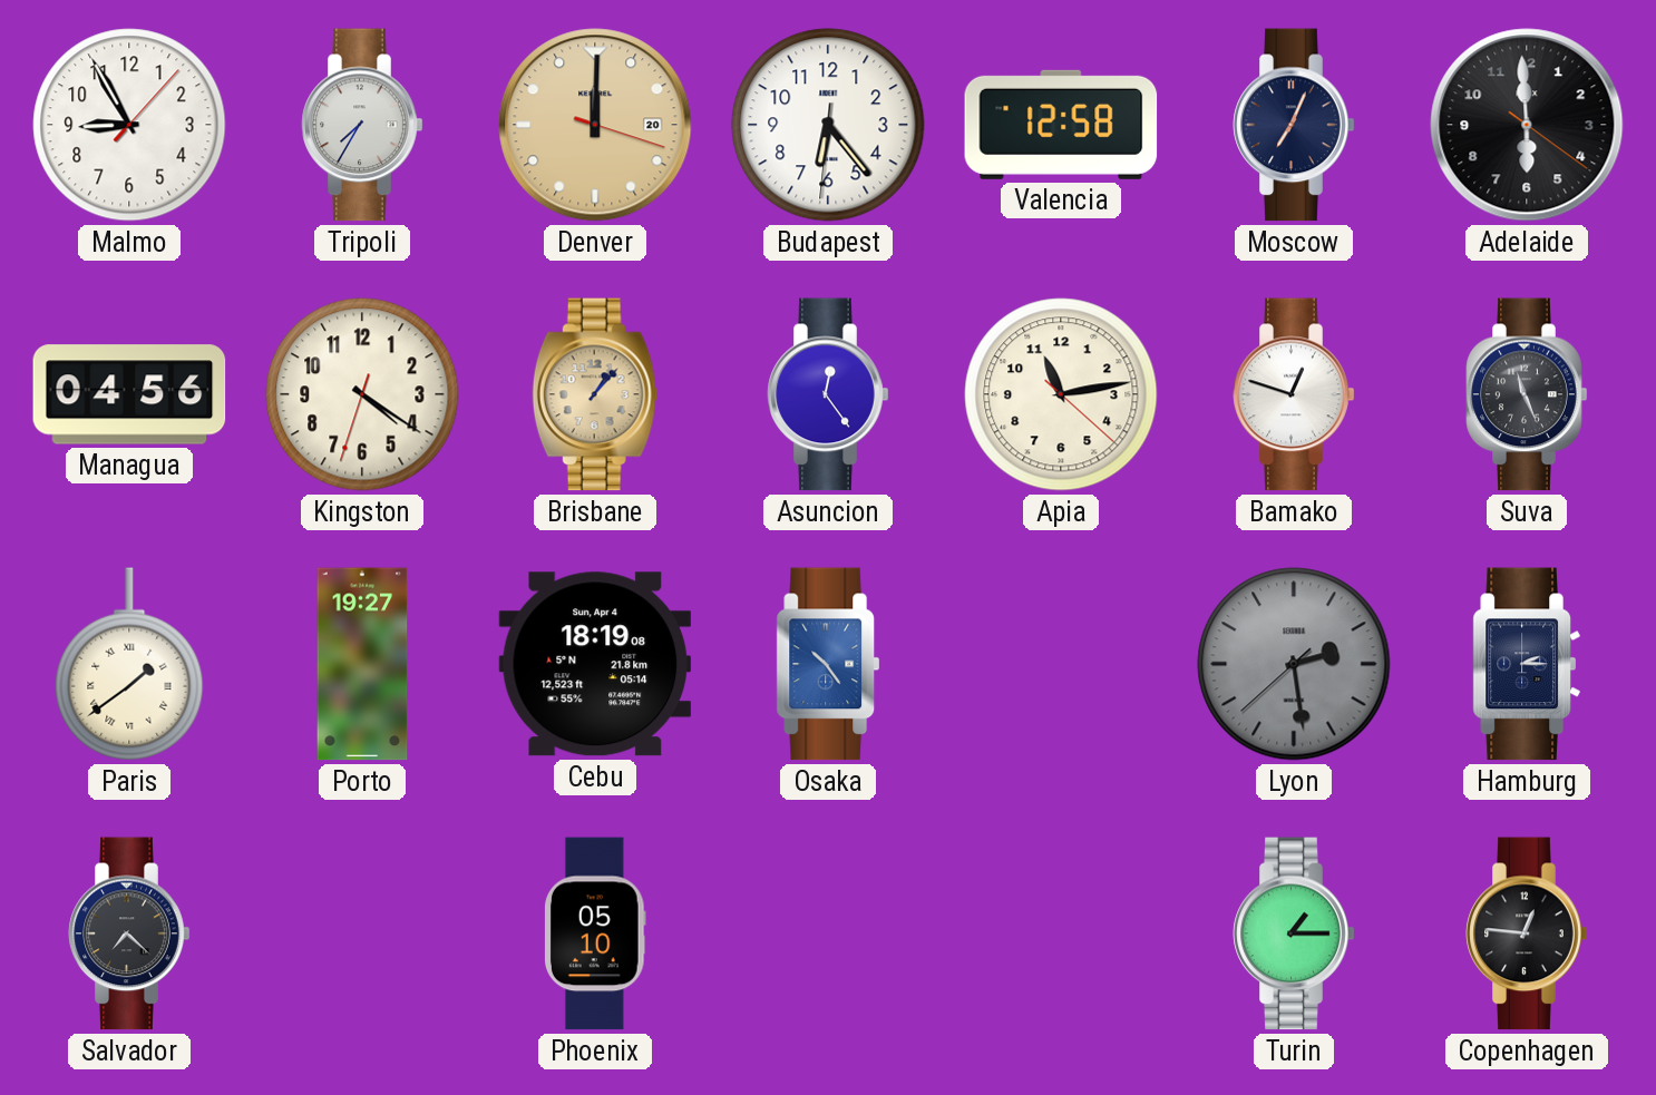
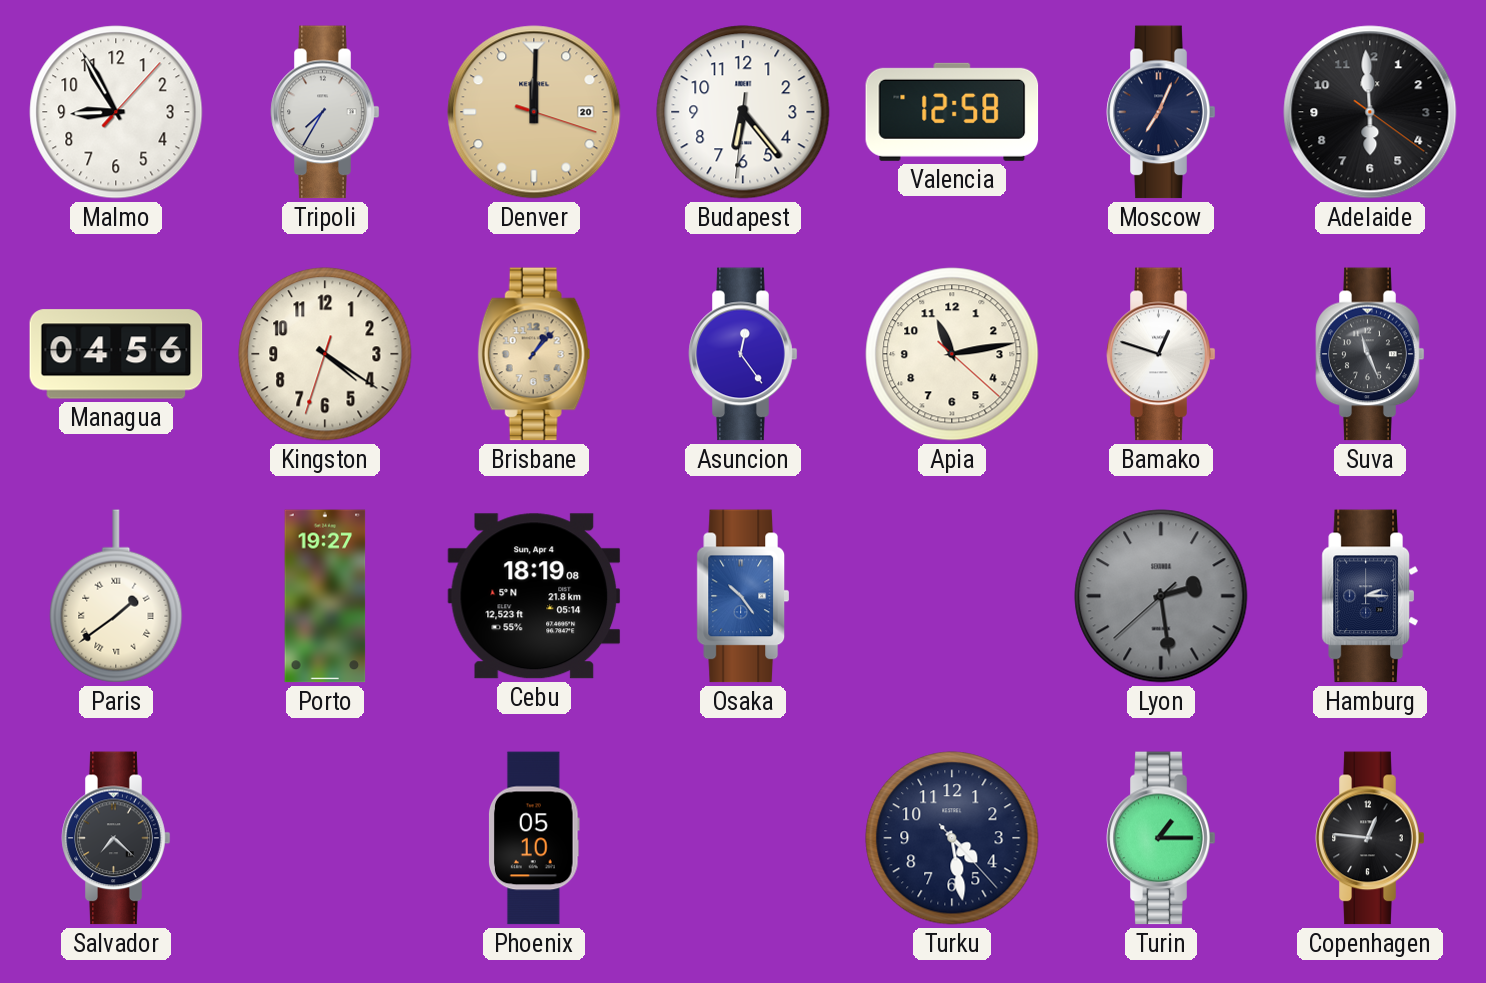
Turku: none -> 4:28 (952, 838)
